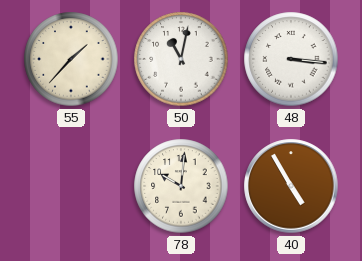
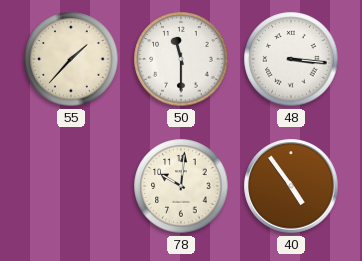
50: 11:02 -> 11:30 (181, 59)
40: 4:55 -> 4:54 (291, 186)
